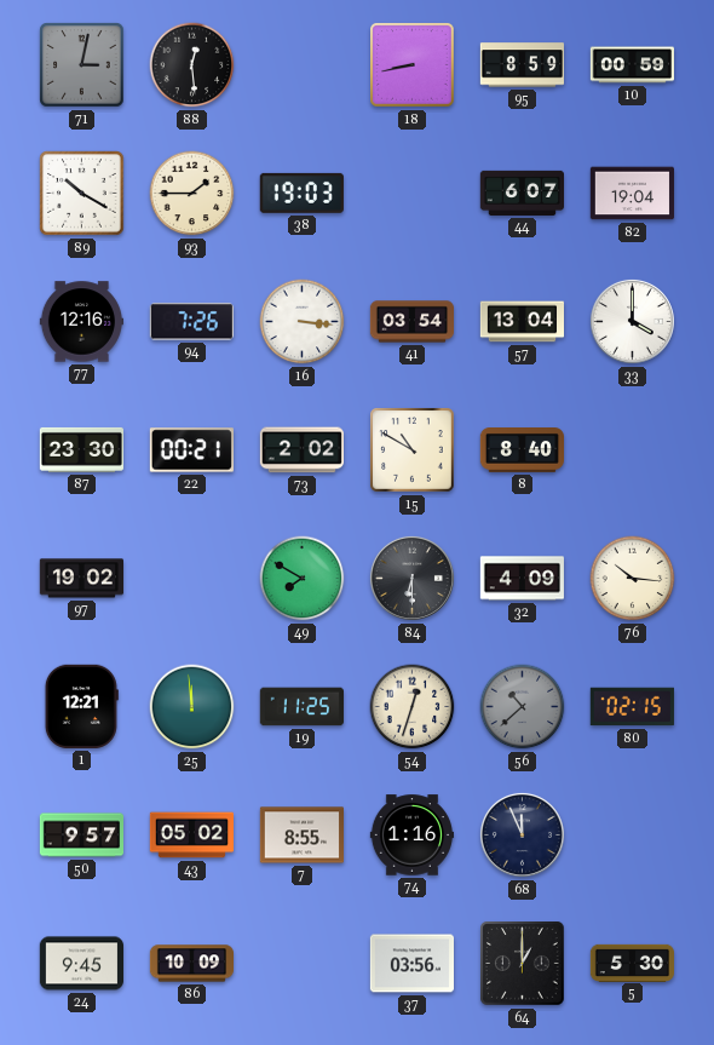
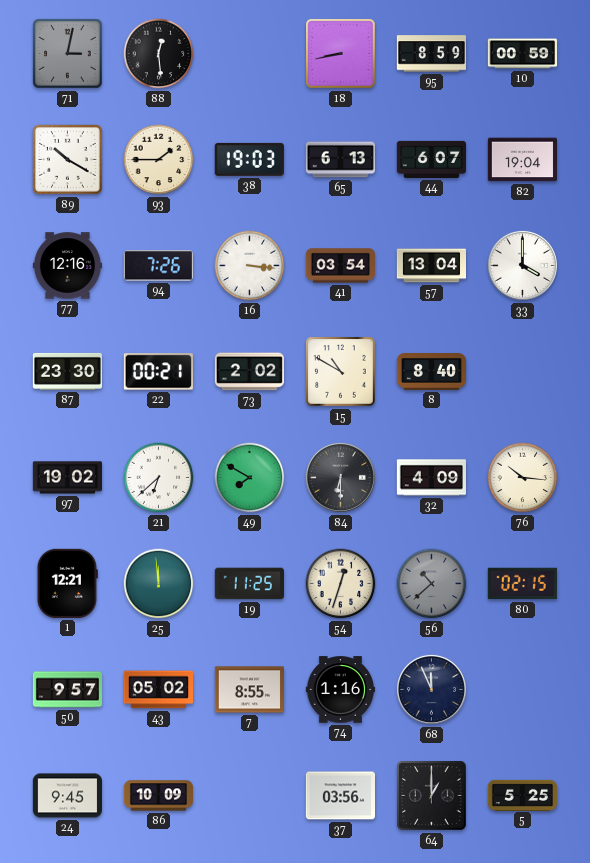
65: none -> 6:13 (340, 160)
21: none -> 6:38 (159, 478)
5: 5:30 -> 5:25 (522, 795)
